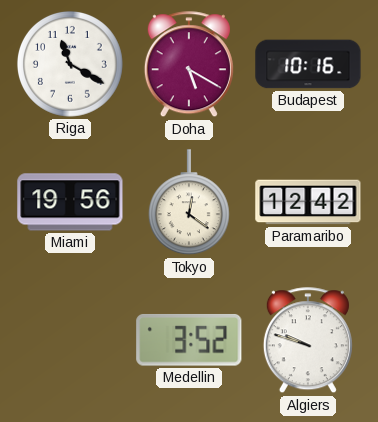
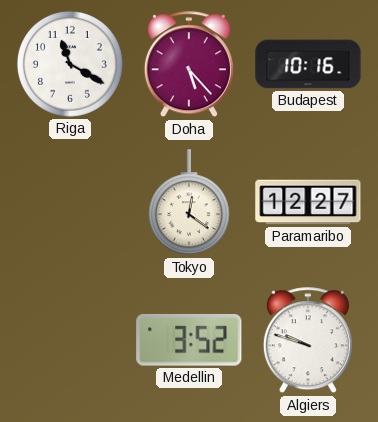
Doha: 5:20 -> 5:23 (189, 65)
Miami: 19:56 -> none (70, 202)
Paramaribo: 12:42 -> 12:27 (308, 202)
